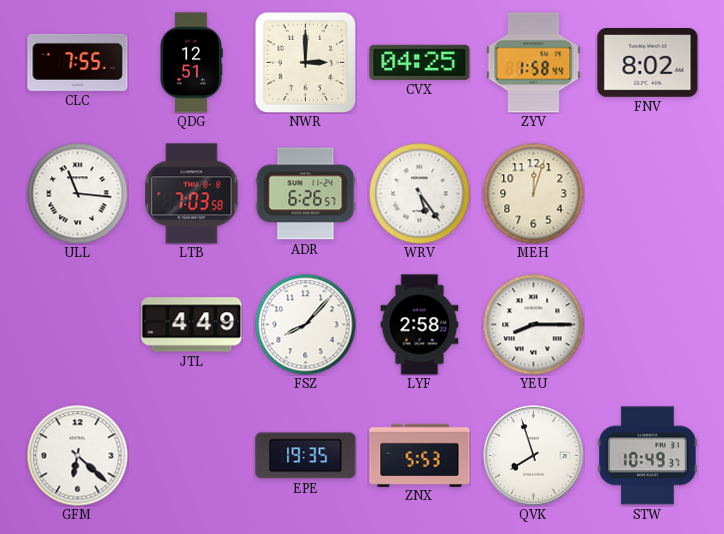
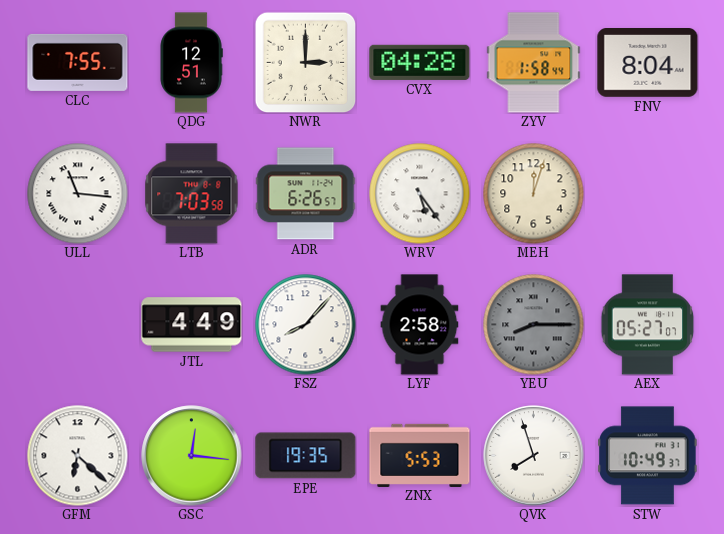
CVX: 04:25 -> 04:28 (420, 62)
FNV: 8:02 -> 8:04 (648, 63)
YEU dial: white -> grey (534, 325)
AEX: none -> 05:27 (648, 325)
GSC: none -> 12:16 (192, 456)
